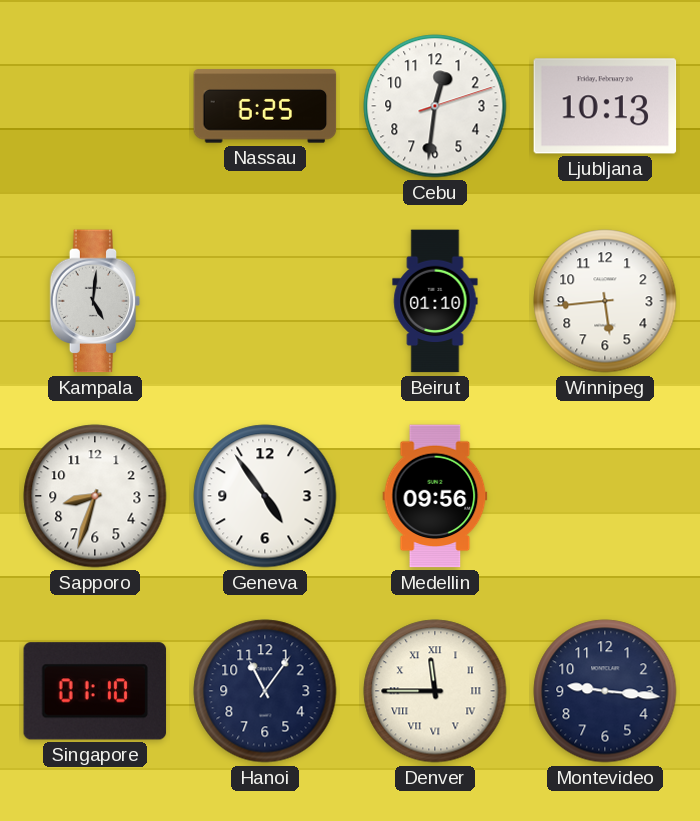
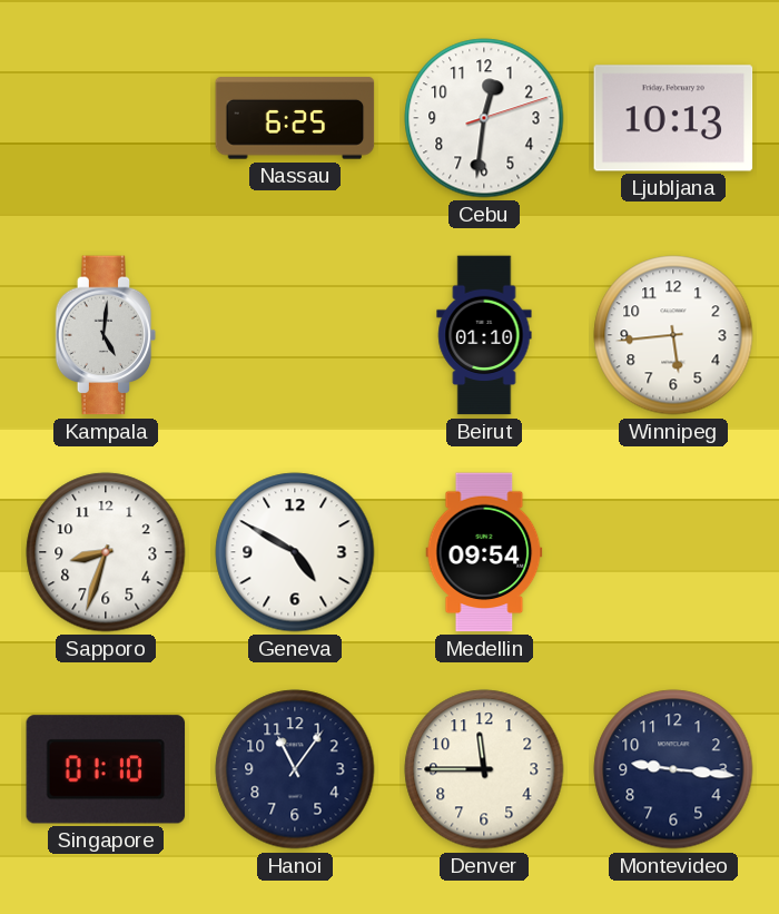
Geneva: 4:54 -> 4:50 (295, 552)
Medellin: 09:56 -> 09:54 (484, 552)
Denver numerals: Roman -> Arabic (484, 769)
